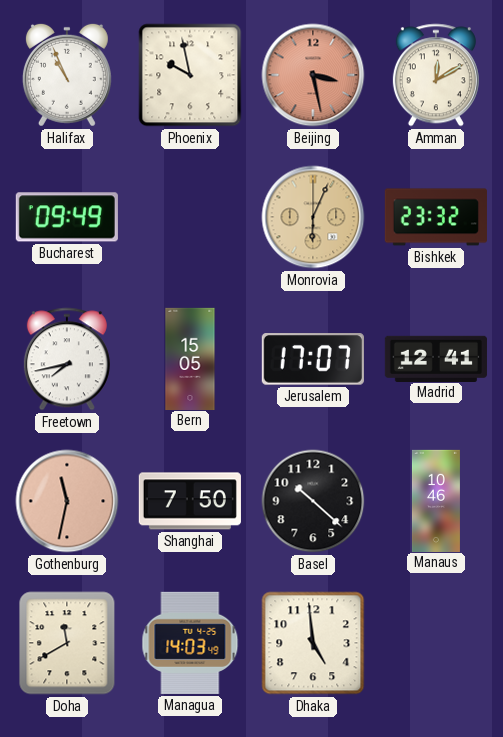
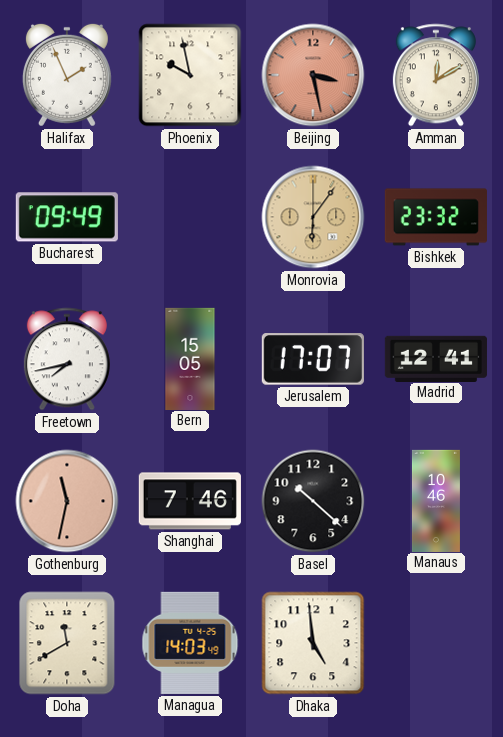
Halifax: 10:56 -> 1:56 (67, 75)
Monrovia: 6:04 -> 6:06 (313, 217)
Shanghai: 7:50 -> 7:46 (190, 501)
